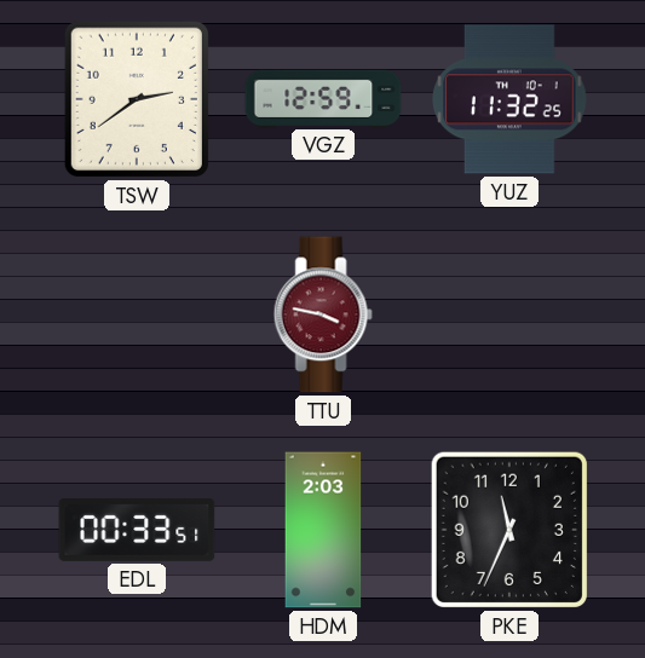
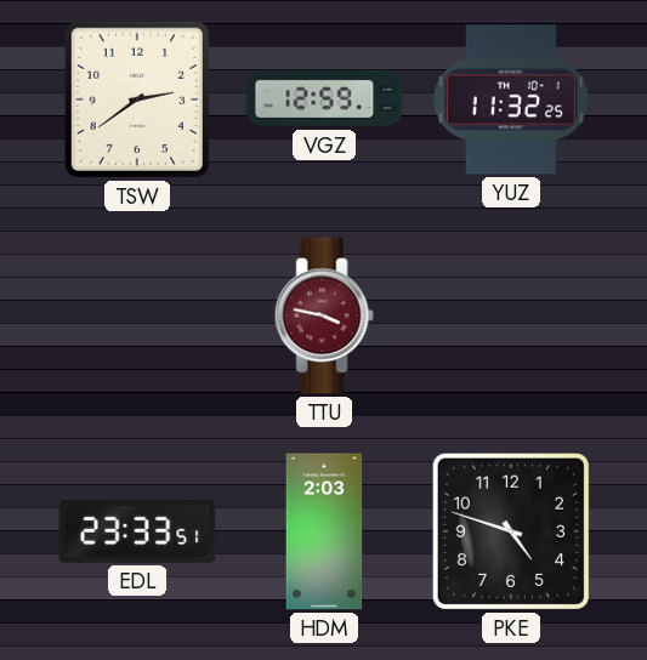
EDL: 00:33 -> 23:33 (137, 531)
PKE: 11:34 -> 4:48 (511, 531)
